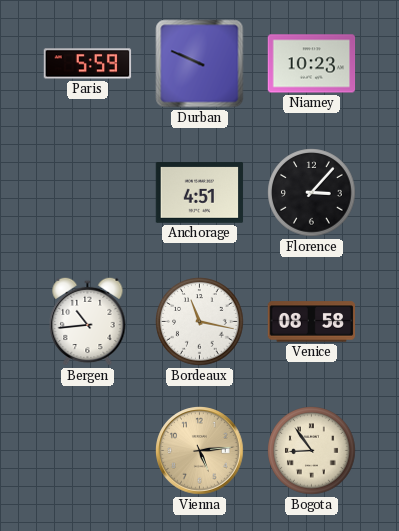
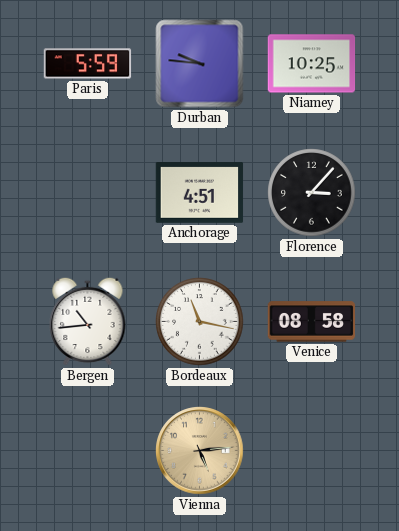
Durban: 9:49 -> 9:46 (200, 64)
Niamey: 10:23 -> 10:25 (312, 64)
Bogota: 8:54 -> none (312, 451)
